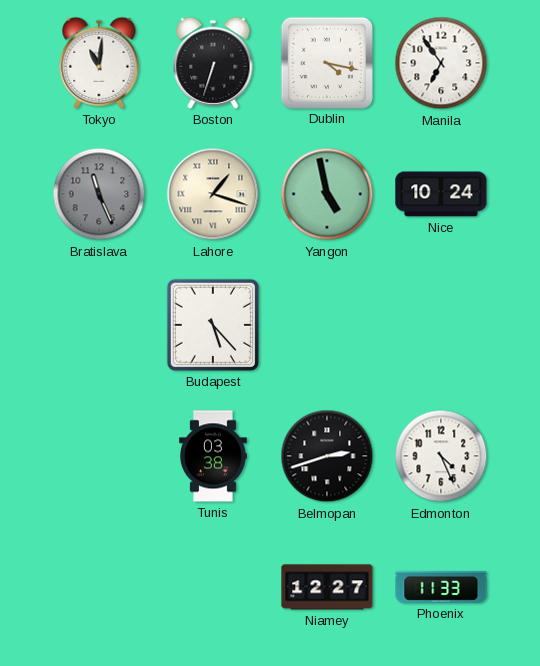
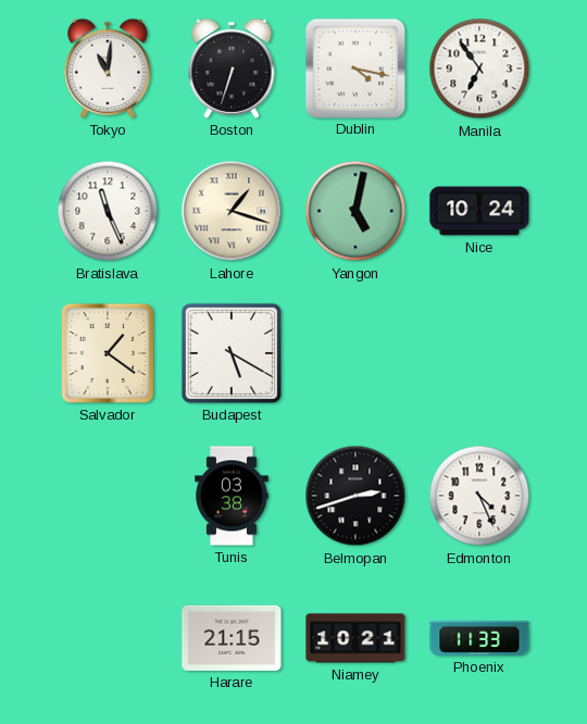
Bratislava dial: grey -> white (108, 211)
Yangon: 4:58 -> 5:02 (355, 211)
Salvador: none -> 1:21 (108, 353)
Budapest: 5:23 -> 5:20 (232, 353)
Harare: none -> 21:15 (232, 638)
Niamey: 12:27 -> 10:21 (355, 638)
